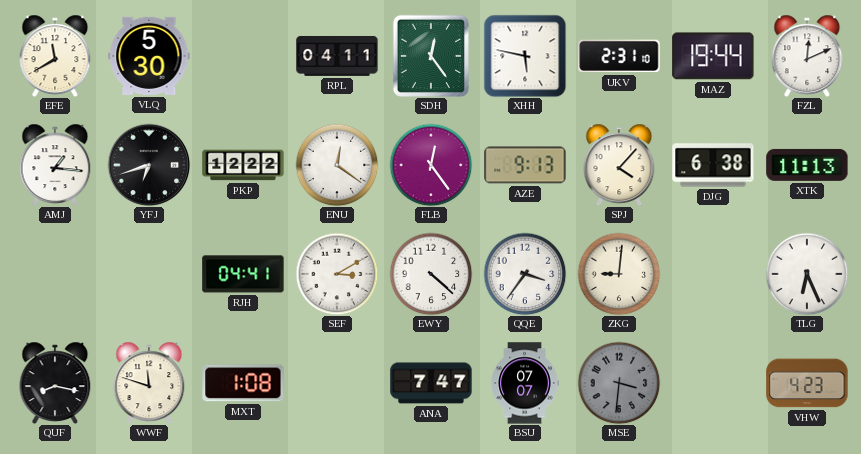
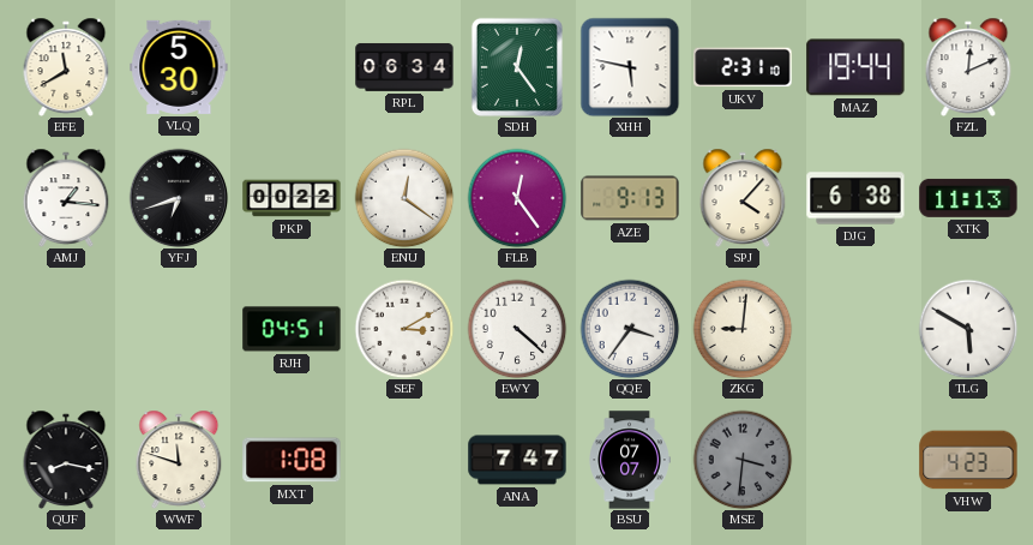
RPL: 04:11 -> 06:34 (404, 67)
PKP: 12:22 -> 00:22 (292, 198)
RJH: 04:41 -> 04:51 (292, 329)
TLG: 6:26 -> 5:50 (968, 329)
